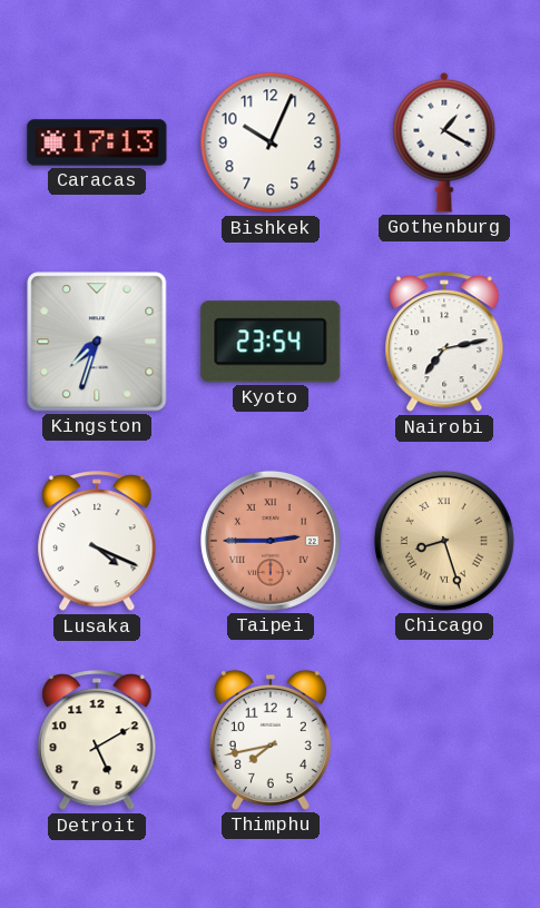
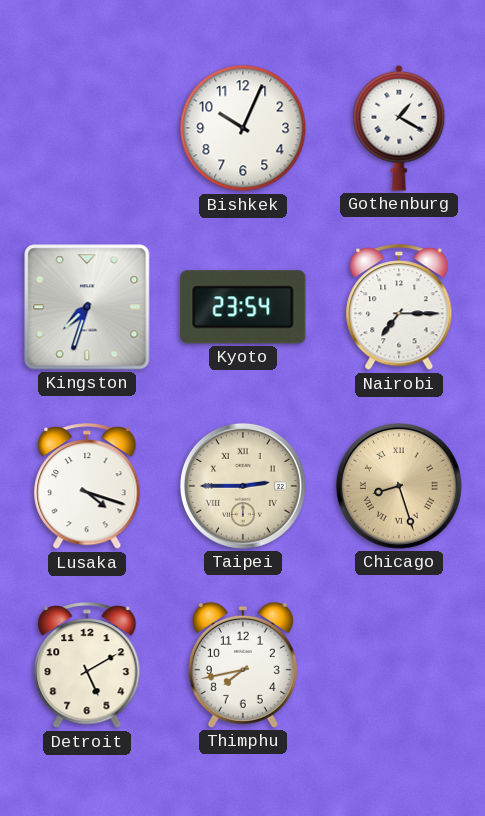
Caracas: 17:13 -> none (97, 142)
Nairobi: 7:13 -> 7:15 (399, 308)
Lusaka: 4:19 -> 4:18 (87, 487)
Taipei dial: salmon -> cream (243, 486)
